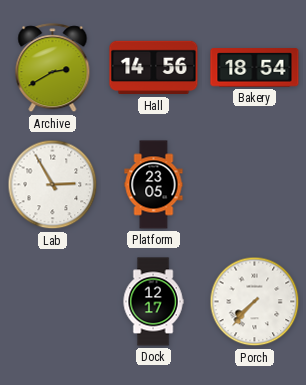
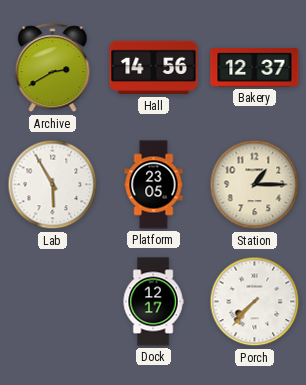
Bakery: 18:54 -> 12:37 (255, 68)
Lab: 2:55 -> 5:55 (53, 185)
Station: none -> 1:15 (255, 185)
